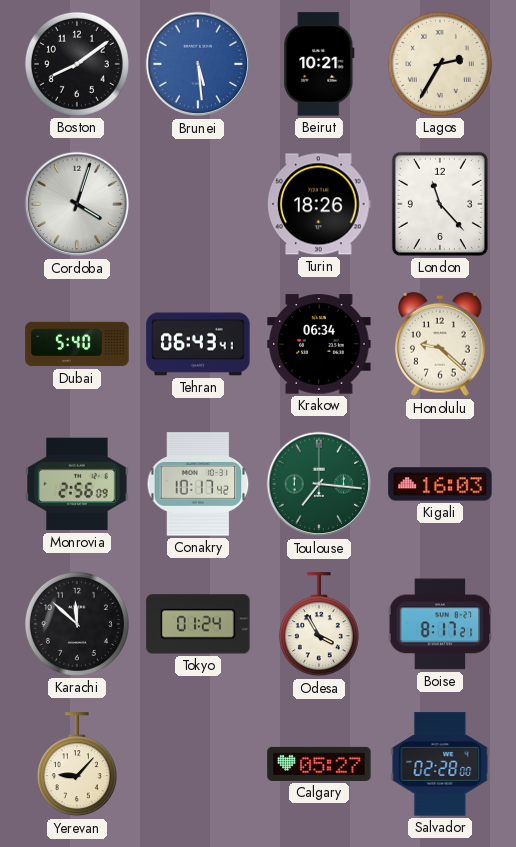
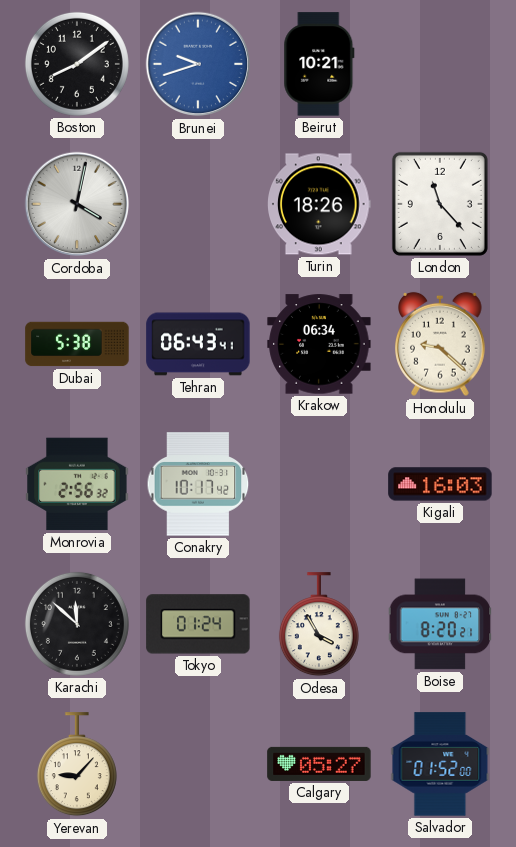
Brunei: 5:29 -> 9:42 (198, 64)
Lagos: 2:35 -> none (440, 64)
Cordoba: 4:03 -> 4:02 (77, 204)
Dubai: 5:40 -> 5:38 (77, 344)
Monrovia: 2:56:09 -> 2:56:32 (77, 484)
Toulouse: 7:16 -> none (319, 484)
Boise: 8:17 -> 8:20 (440, 624)
Salvador: 02:28 -> 01:52 (440, 764)
